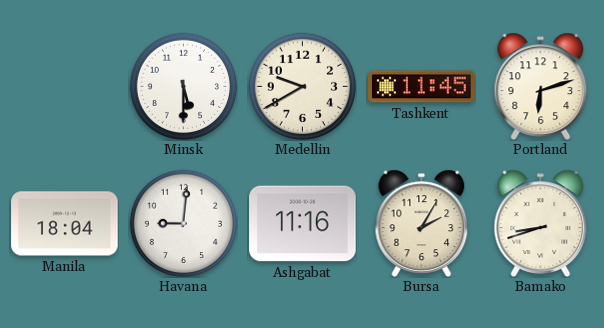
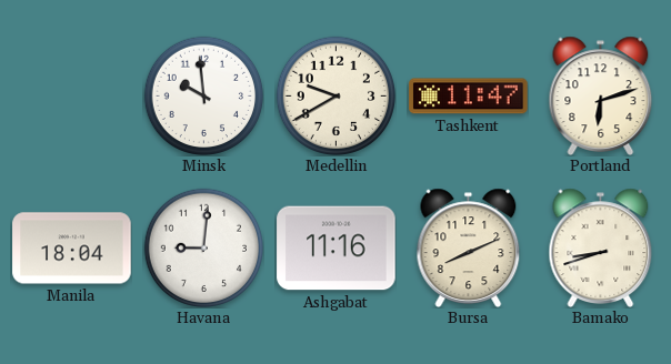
Minsk: 5:30 -> 9:59 (203, 95)
Tashkent: 11:45 -> 11:47 (469, 97)
Bursa: 2:05 -> 8:11 (469, 247)
